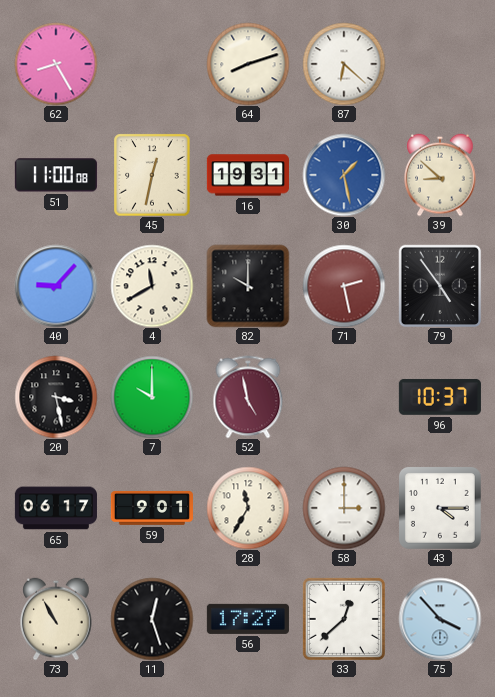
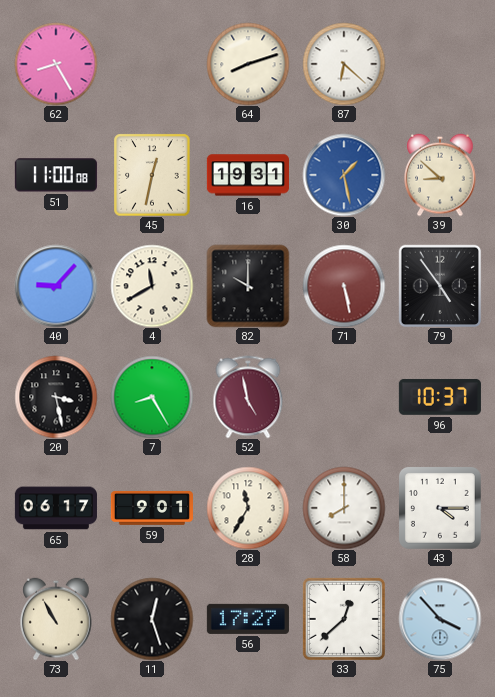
71: 2:28 -> 5:28 (344, 286)
7: 10:00 -> 8:25 (152, 397)
58: 3:00 -> 8:00 (344, 508)
